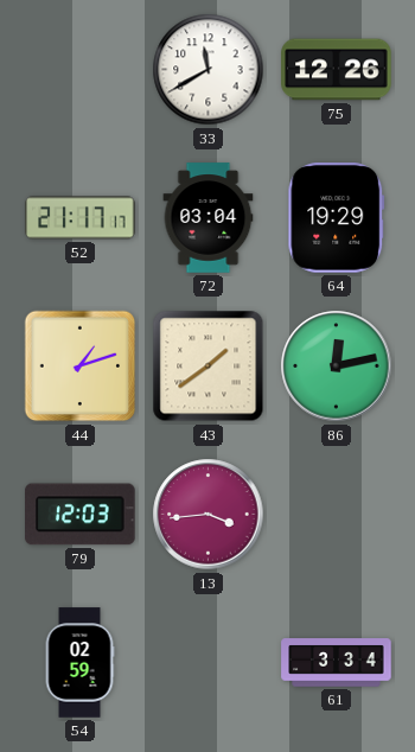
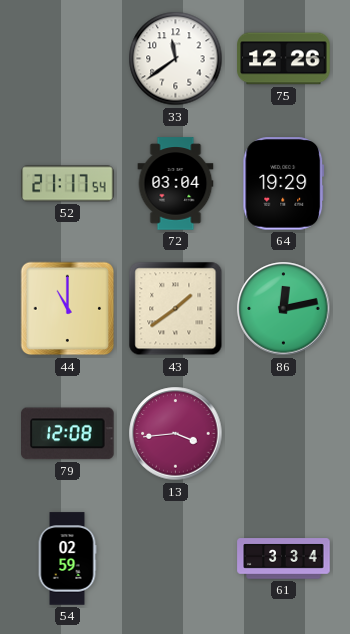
33: 11:40 -> 11:39 (176, 59)
52: 21:17:17 -> 21:17:54 (68, 184)
44: 1:12 -> 11:00 (68, 309)
79: 12:03 -> 12:08 (68, 434)
